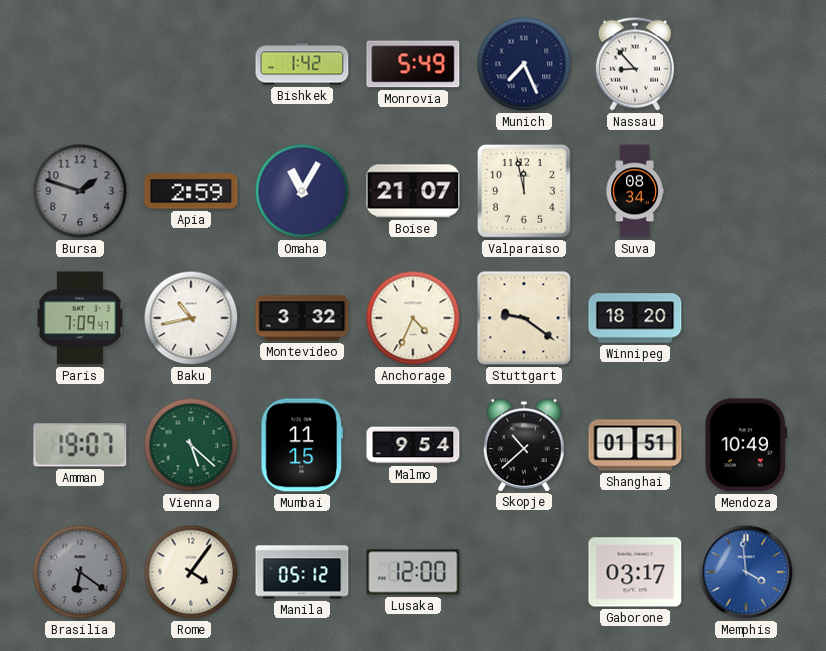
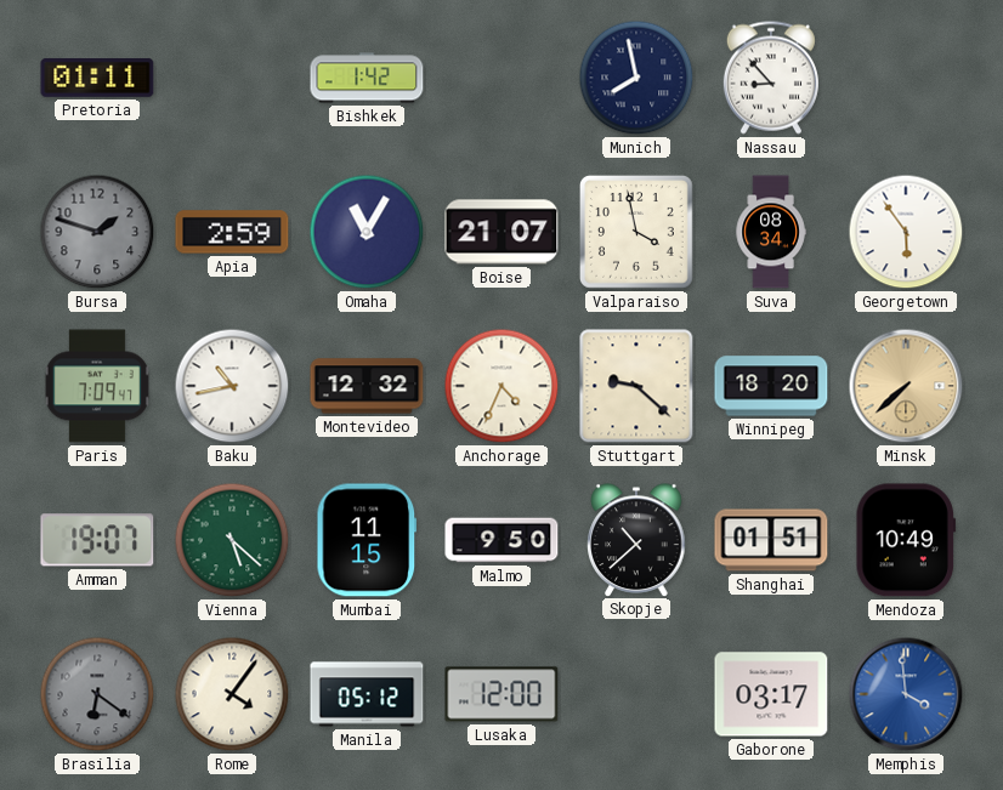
Pretoria: none -> 01:11 (97, 79)
Monrovia: 5:49 -> none (413, 64)
Munich: 7:26 -> 7:58 (636, 78)
Valparaiso: 11:58 -> 3:58 (636, 232)
Georgetown: none -> 5:54 (906, 232)
Montevideo: 3:32 -> 12:32 (367, 386)
Stuttgart: 9:21 -> 9:22 (636, 386)
Minsk: none -> 7:38 (906, 386)
Malmo: 9:54 -> 9:50 (501, 540)
